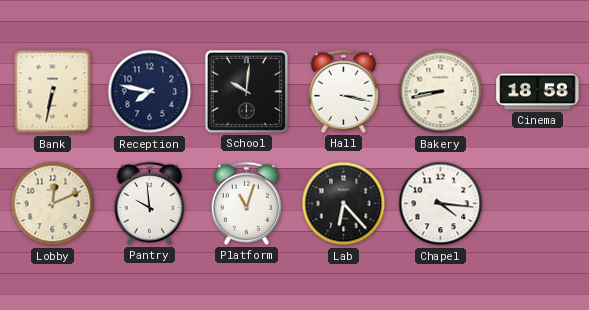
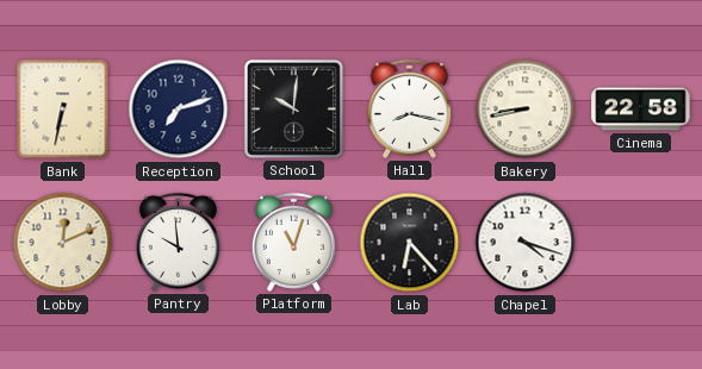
Reception: 7:47 -> 7:12 (179, 110)
Hall: 3:17 -> 8:17 (409, 108)
Cinema: 18:58 -> 22:58 (641, 110)
Chapel: 4:16 -> 4:18 (526, 243)
